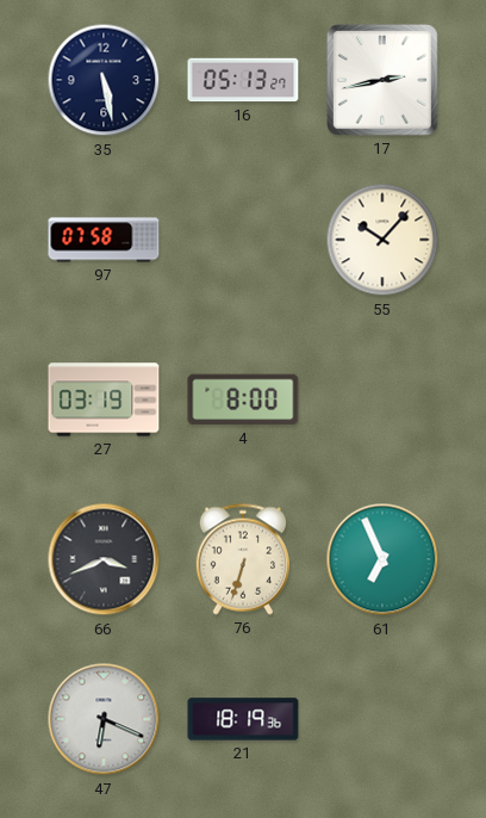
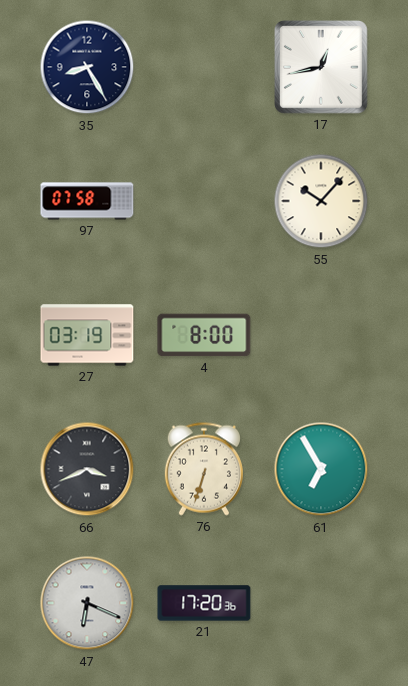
35: 5:28 -> 8:25 (87, 67)
16: 05:13 -> none (243, 80)
17: 2:43 -> 12:43 (321, 67)
61: 6:56 -> 6:55 (321, 469)
21: 18:19 -> 17:20 (204, 603)
